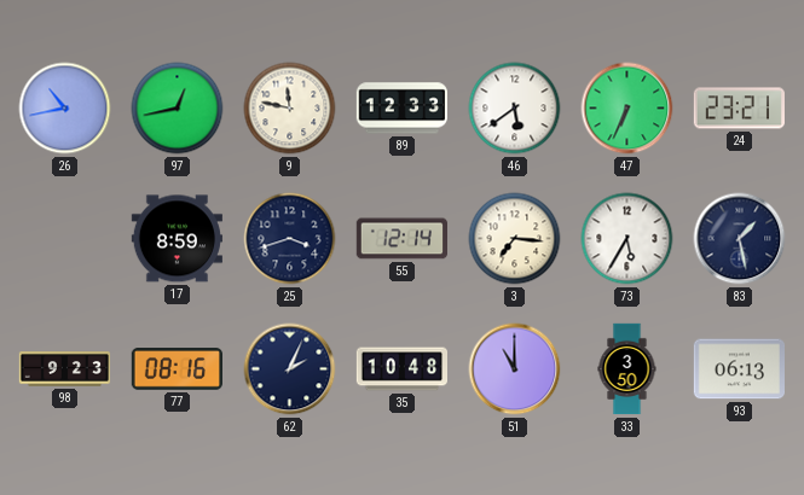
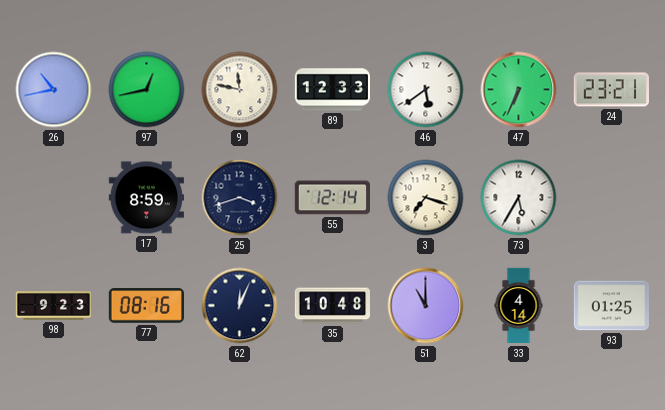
3: 7:16 -> 7:18 (426, 198)
83: 1:28 -> none (740, 239)
62: 2:04 -> 12:04 (240, 306)
33: 3:50 -> 4:14 (519, 306)
93: 06:13 -> 01:25 (611, 306)
